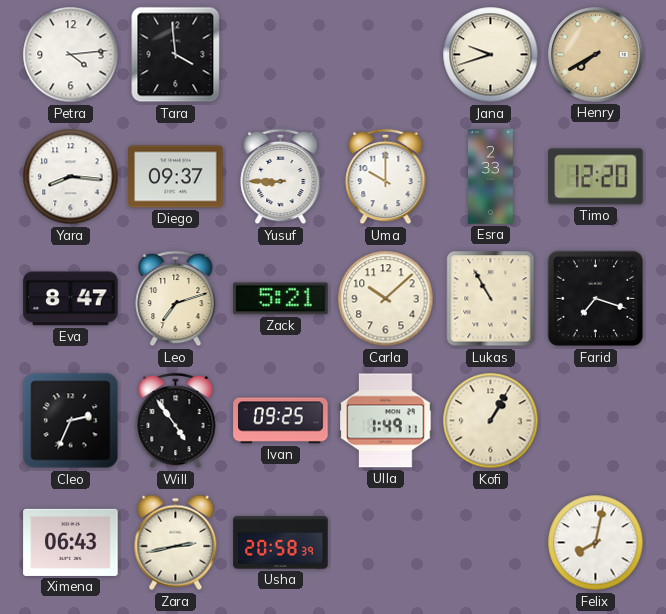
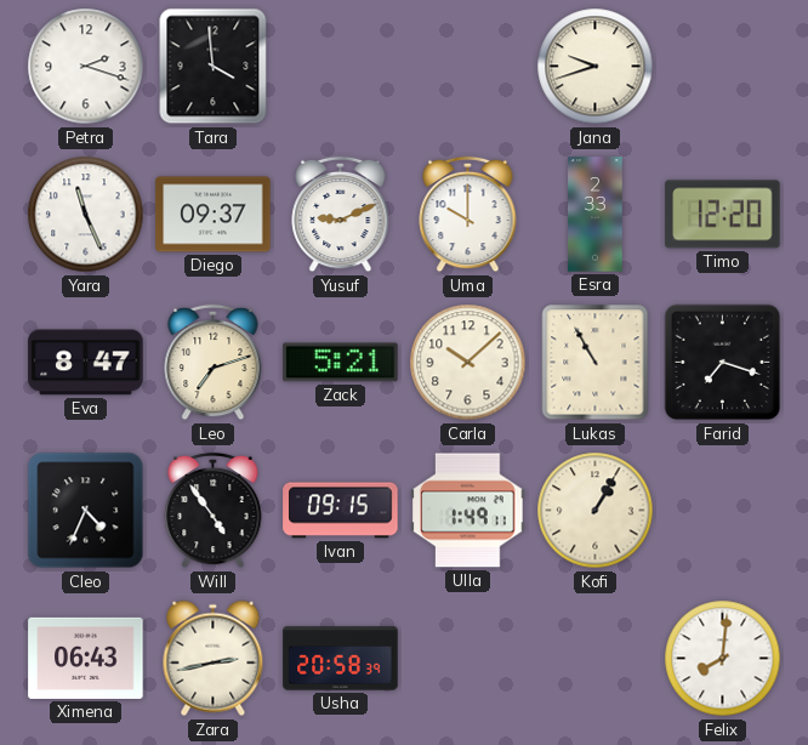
Petra: 4:14 -> 2:18 (86, 67)
Henry: 7:40 -> none (596, 55)
Yara: 8:16 -> 11:26 (86, 215)
Yusuf: 8:45 -> 9:11 (341, 215)
Cleo: 2:34 -> 4:34 (86, 511)
Ivan: 09:25 -> 09:15 (341, 511)
Felix: 8:02 -> 8:01 (723, 659)
